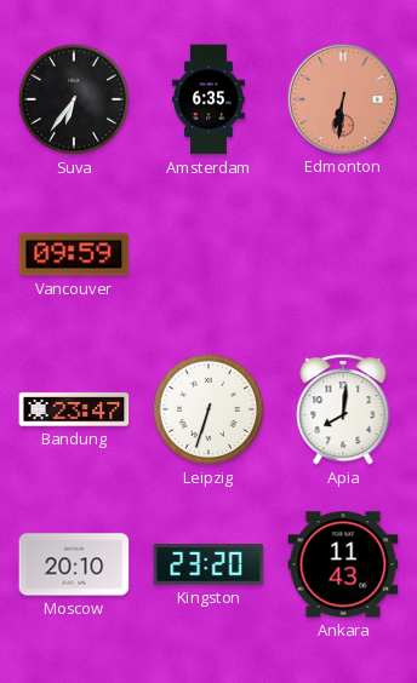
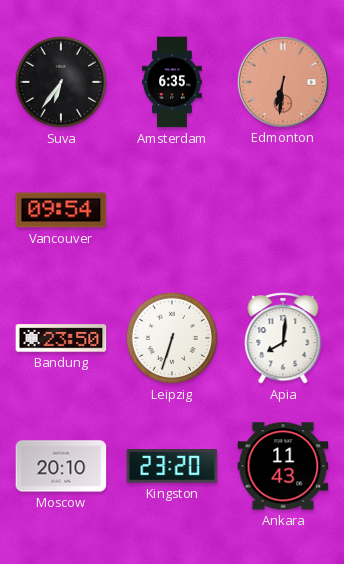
Vancouver: 09:59 -> 09:54 (61, 210)
Bandung: 23:47 -> 23:50 (61, 338)
